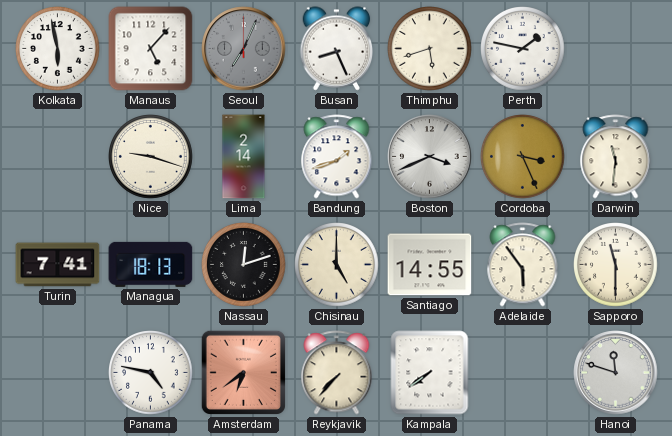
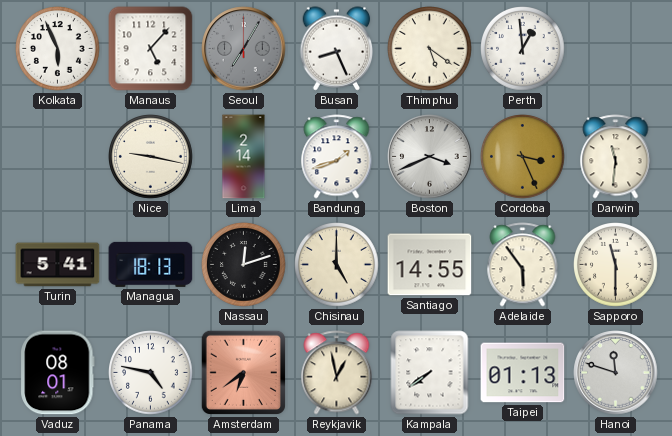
Kolkata: 5:58 -> 5:56 (58, 49)
Seoul: 7:04 -> 7:05 (244, 49)
Thimphu: 5:42 -> 5:21 (430, 49)
Perth: 1:47 -> 12:59 (523, 49)
Nice: 9:18 -> 9:17 (151, 157)
Turin: 7:41 -> 5:41 (58, 265)
Vaduz: none -> 08:01 (58, 373)
Reykjavik: 7:37 -> 12:58 (337, 373)
Taipei: none -> 01:13 (523, 373)
